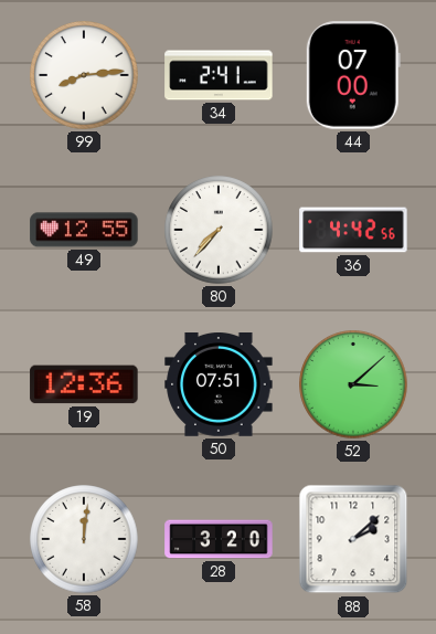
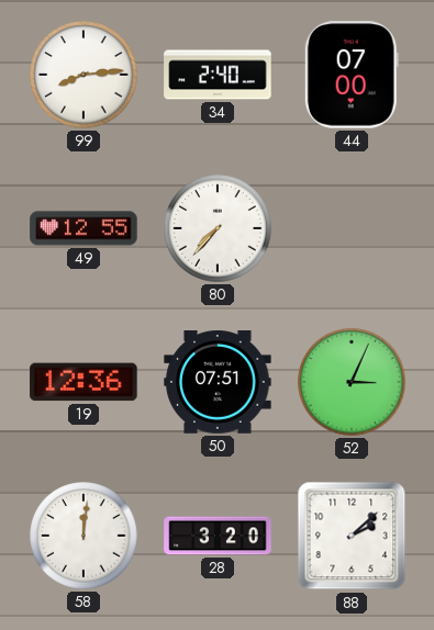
34: 2:41 -> 2:40 (218, 75)
36: 4:42 -> none (353, 230)
52: 3:08 -> 3:04 (352, 382)
